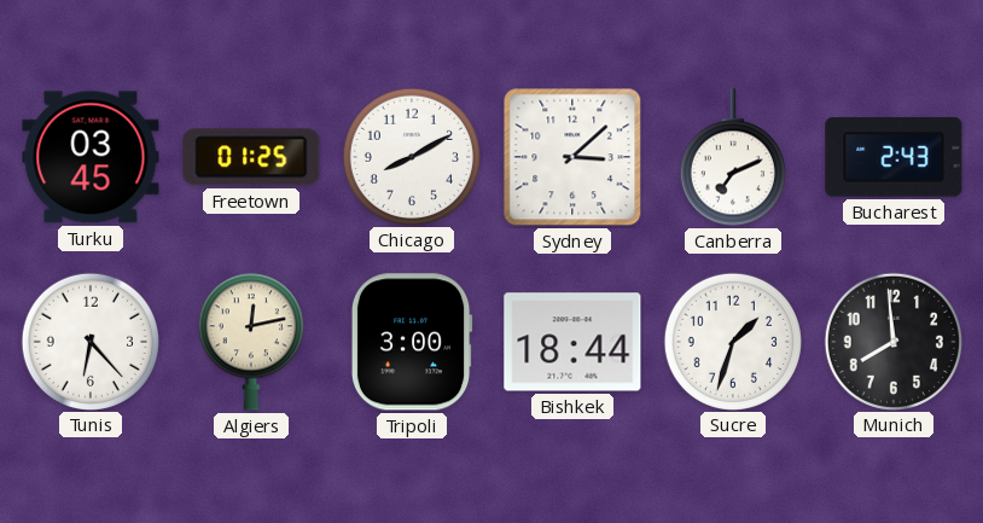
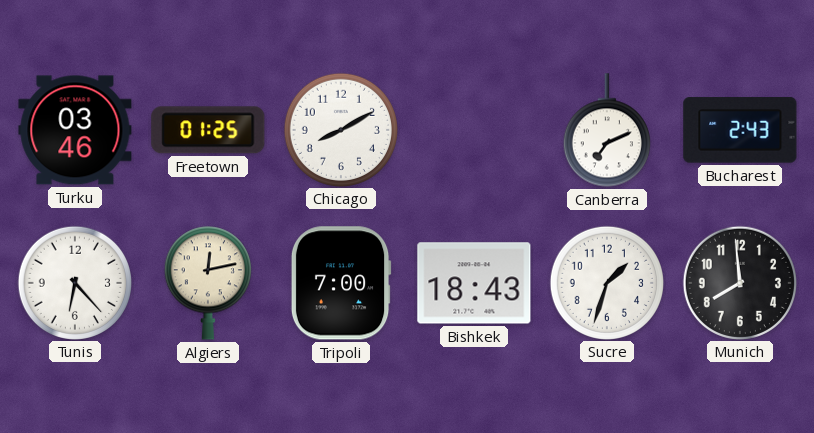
Turku: 03:45 -> 03:46 (75, 130)
Sydney: 3:08 -> none (572, 157)
Tripoli: 3:00 -> 7:00 (341, 283)
Bishkek: 18:44 -> 18:43 (474, 283)
